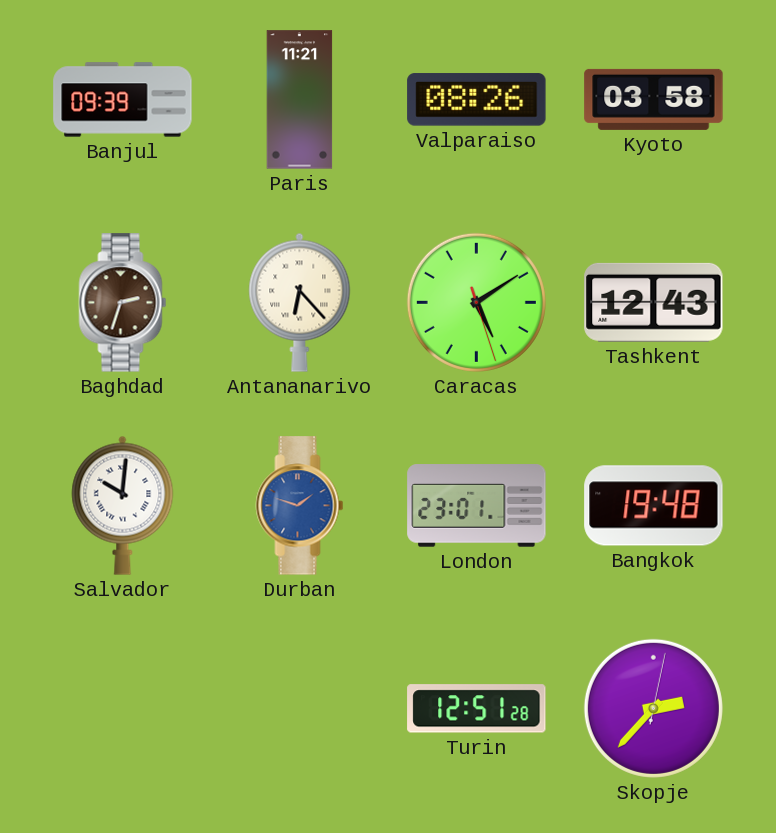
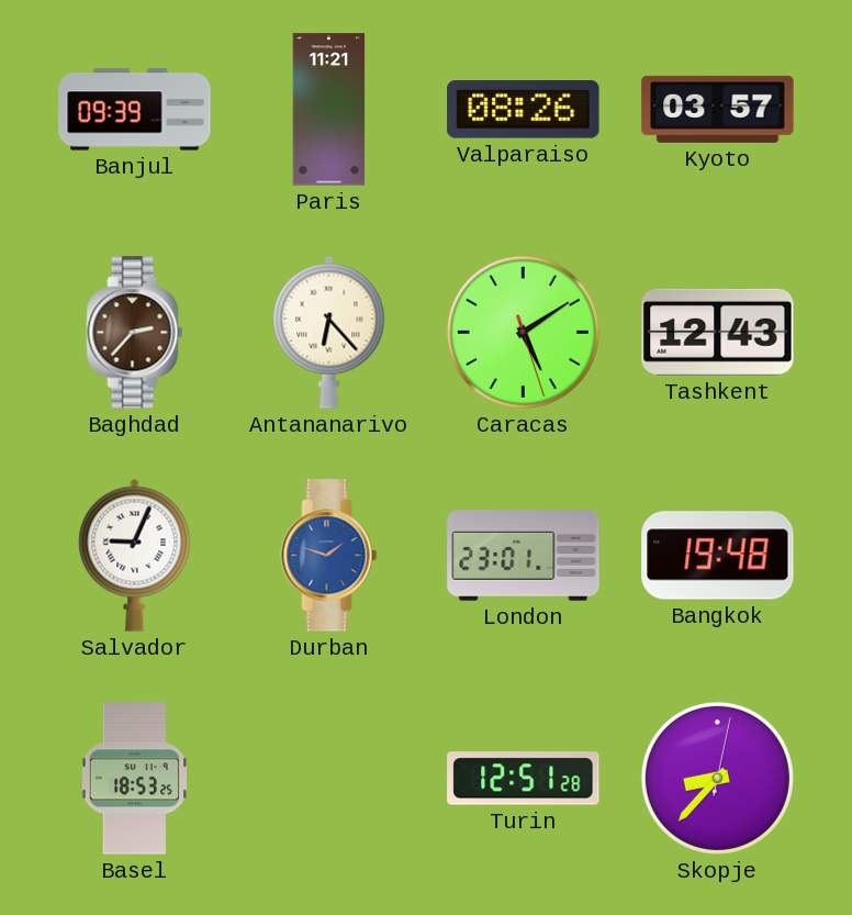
Kyoto: 03:58 -> 03:57 (718, 109)
Baghdad: 2:33 -> 2:37 (135, 333)
Salvador: 10:01 -> 9:04 (135, 555)
Basel: none -> 18:53 (134, 779)
Skopje: 2:37 -> 8:37 (717, 778)
